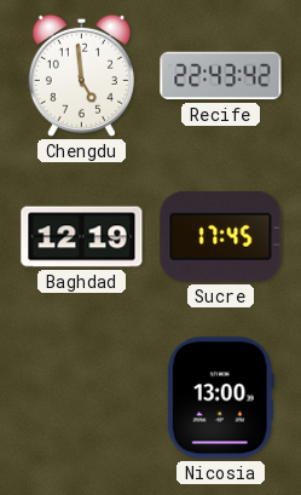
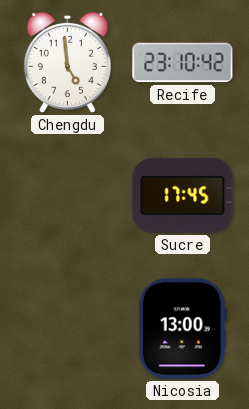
Recife: 22:43 -> 23:10 (183, 63)
Baghdad: 12:19 -> none (82, 237)
